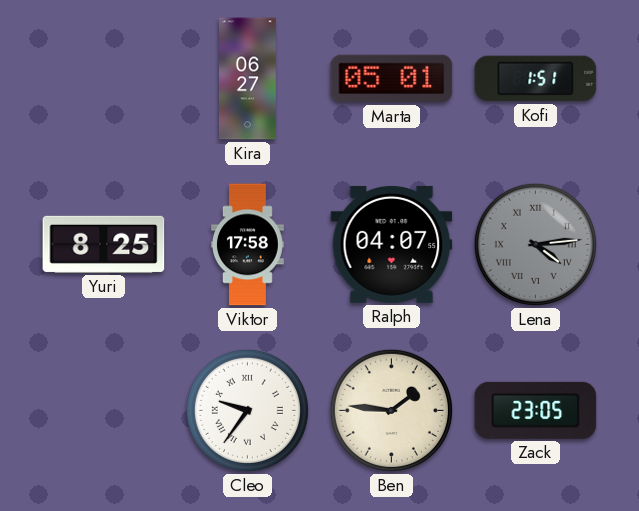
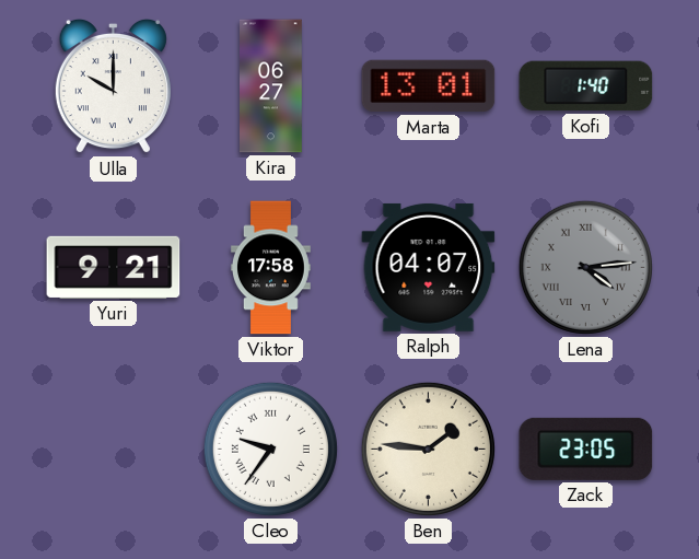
Ulla: none -> 10:00 (113, 86)
Marta: 05:01 -> 13:01 (429, 86)
Kofi: 1:51 -> 1:40 (586, 86)
Yuri: 8:25 -> 9:21 (114, 267)
